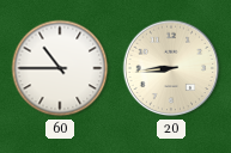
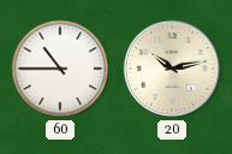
20: 8:44 -> 10:13 (172, 69)
